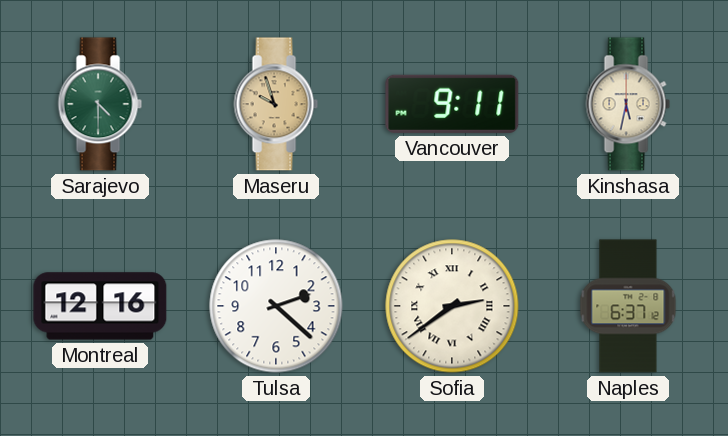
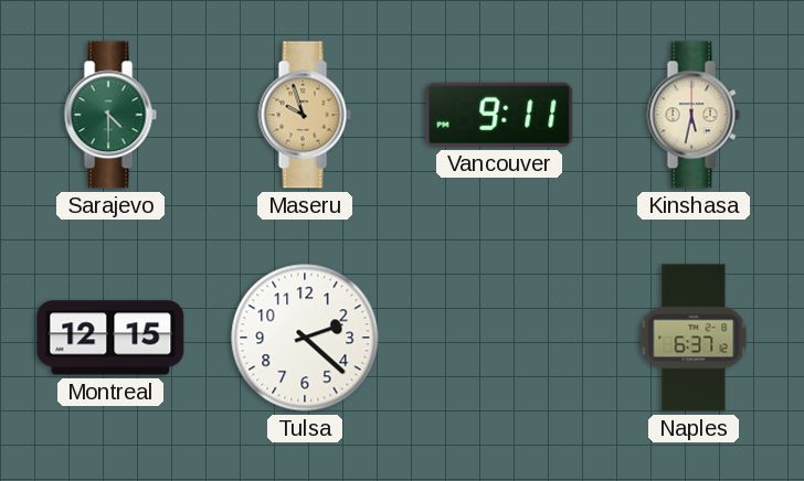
Montreal: 12:16 -> 12:15 (110, 338)
Sofia: 2:39 -> none (452, 306)
